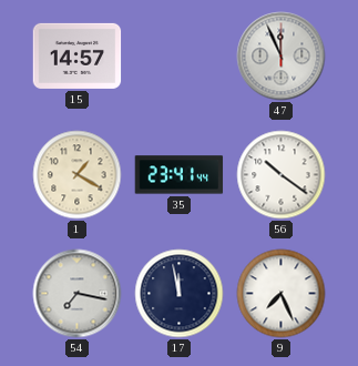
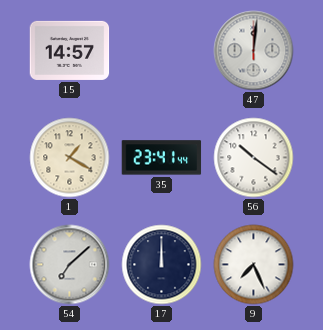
47: 11:56 -> 12:01 (254, 51)
54: 7:17 -> 7:08 (70, 265)
17: 11:58 -> 12:00 (162, 265)
